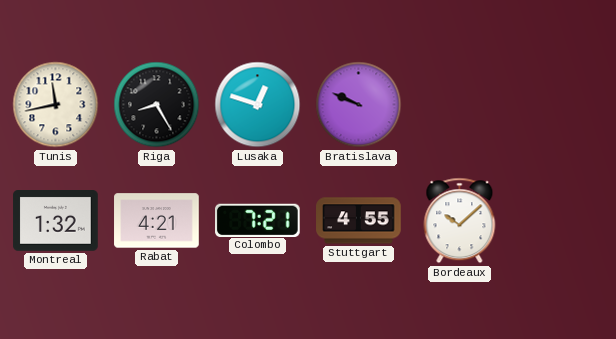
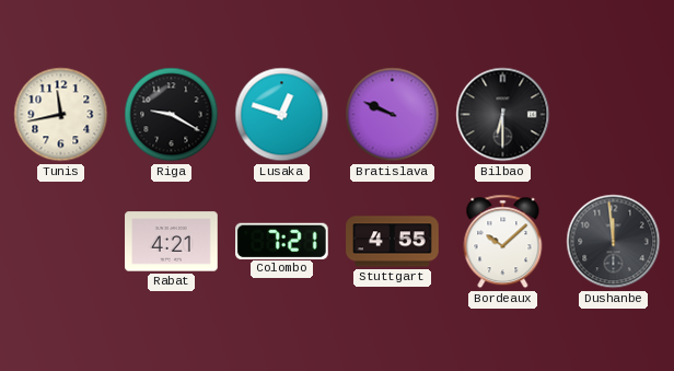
Riga: 8:25 -> 9:20 (172, 115)
Bilbao: none -> 6:30 (503, 115)
Montreal: 1:32 -> none (56, 221)
Dushanbe: none -> 11:59 (614, 242)
